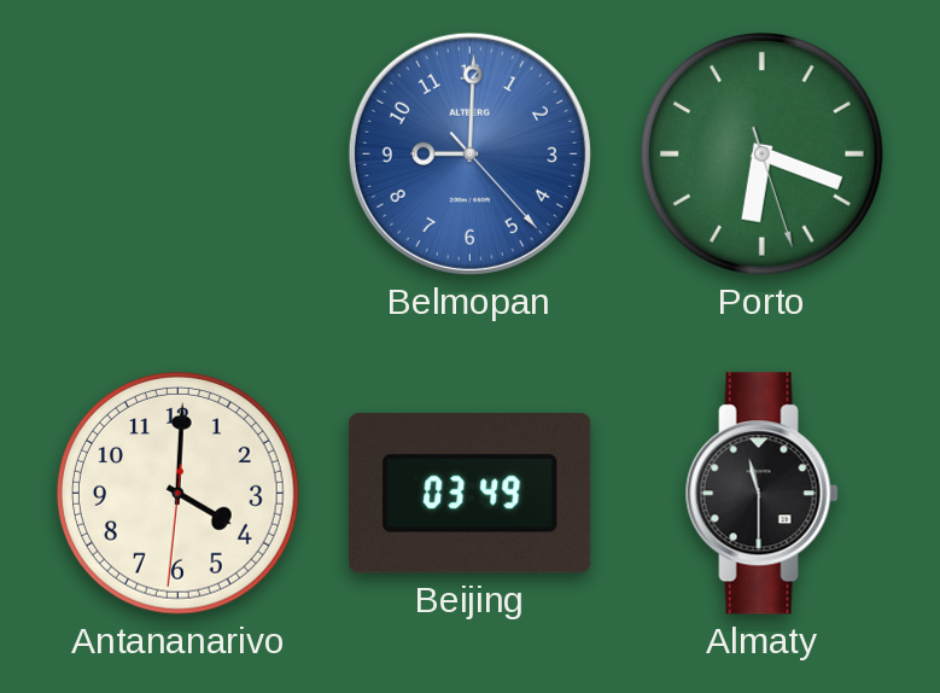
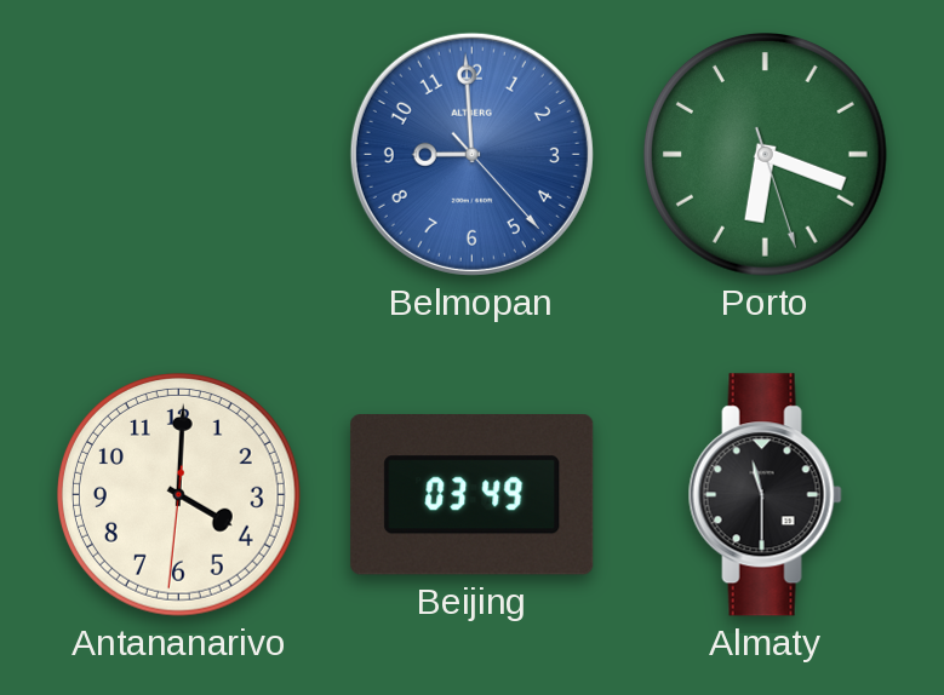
Belmopan: 9:00 -> 8:59 (471, 154)
